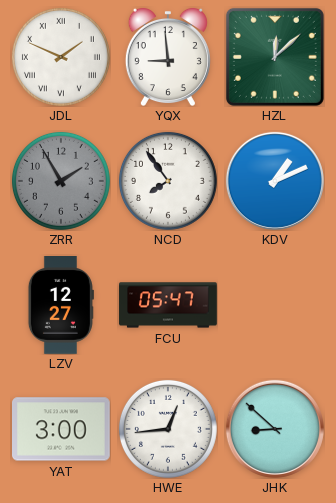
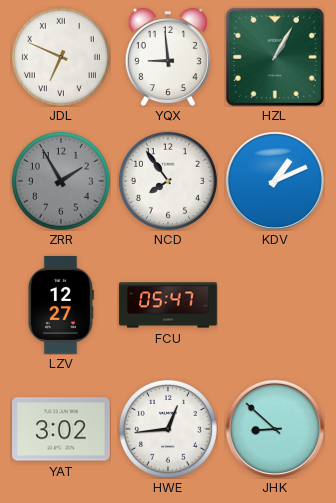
JDL: 1:49 -> 6:49 (61, 57)
HZL: 12:08 -> 1:05 (275, 57)
YAT: 3:00 -> 3:02 (62, 429)
